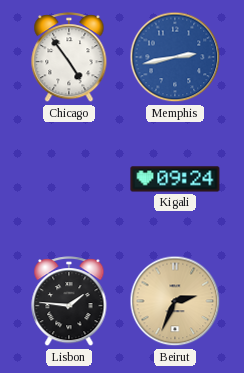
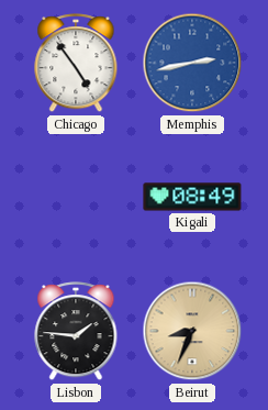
Kigali: 09:24 -> 08:49 (192, 197)
Beirut: 2:34 -> 8:34 (192, 331)
